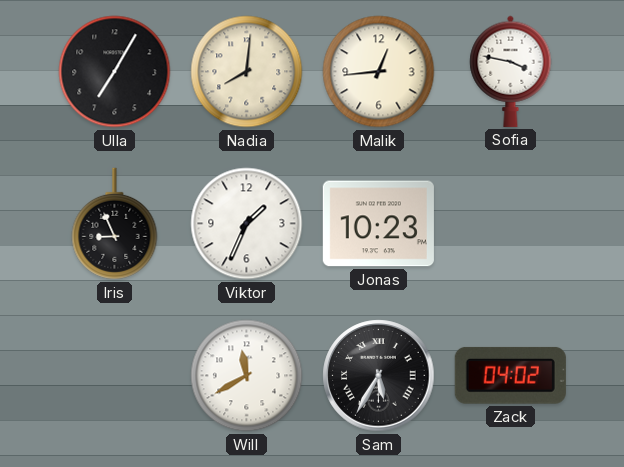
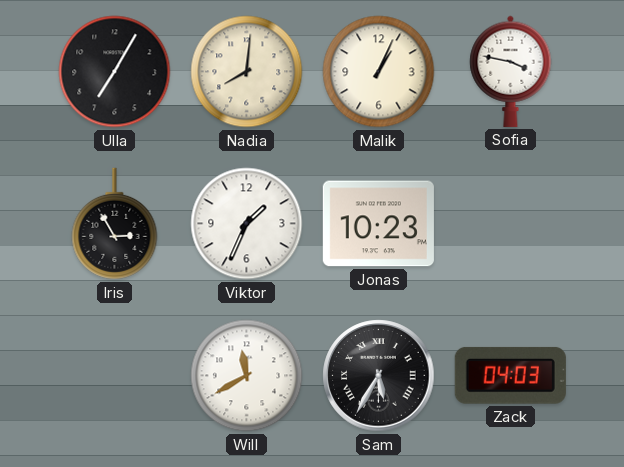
Malik: 12:44 -> 1:04 (379, 72)
Iris: 8:56 -> 2:55 (115, 224)
Zack: 04:02 -> 04:03 (510, 375)
